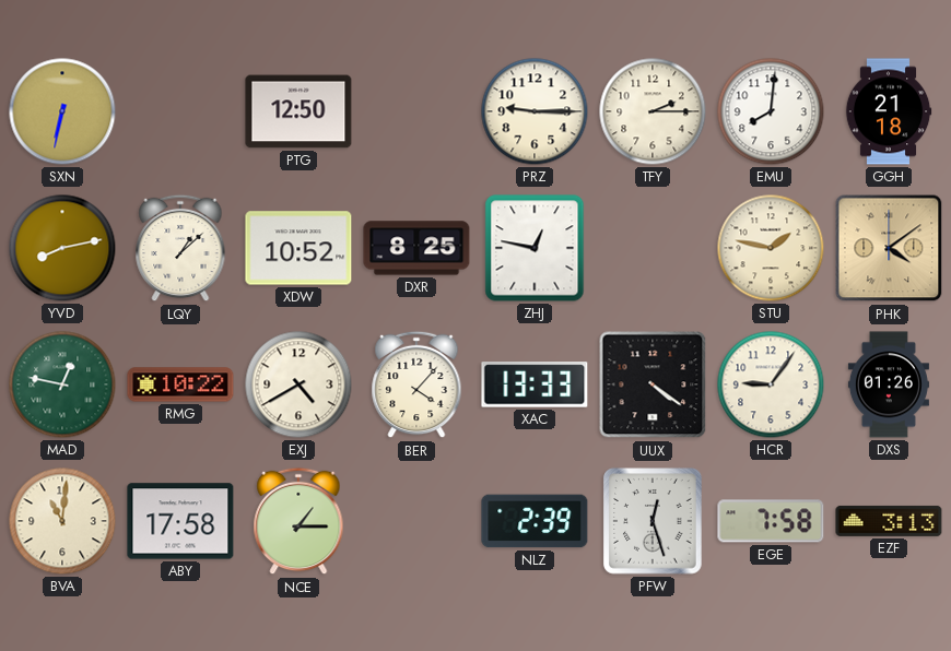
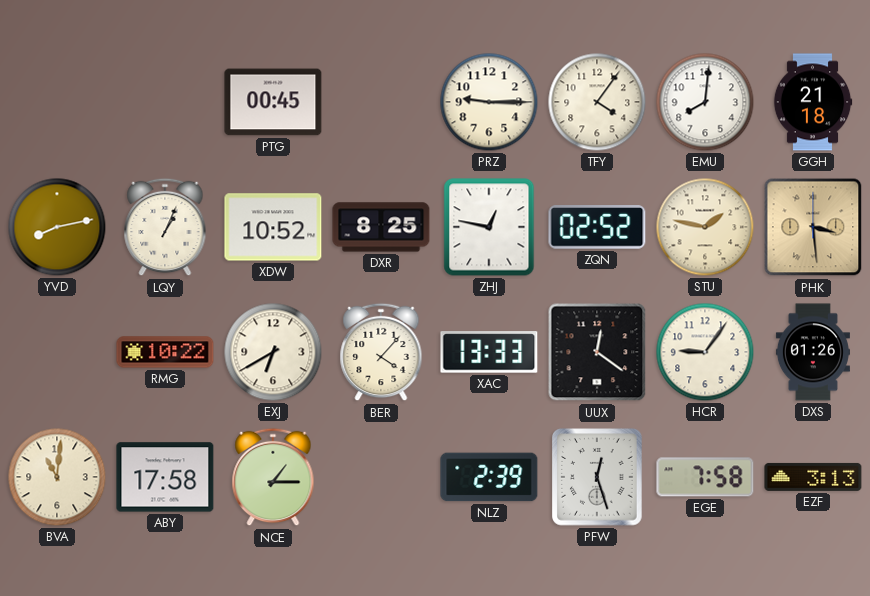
SXN: 6:32 -> none (62, 111)
PTG: 12:50 -> 00:45 (273, 102)
TFY: 2:15 -> 4:06 (597, 102)
LQY: 1:08 -> 1:04 (165, 227)
ZQN: none -> 02:52 (597, 227)
PHK: 4:09 -> 3:29 (813, 227)
MAD: 12:47 -> none (62, 384)
EXJ: 4:40 -> 6:40 (273, 352)
UUX: 4:21 -> 12:21 (597, 352)
